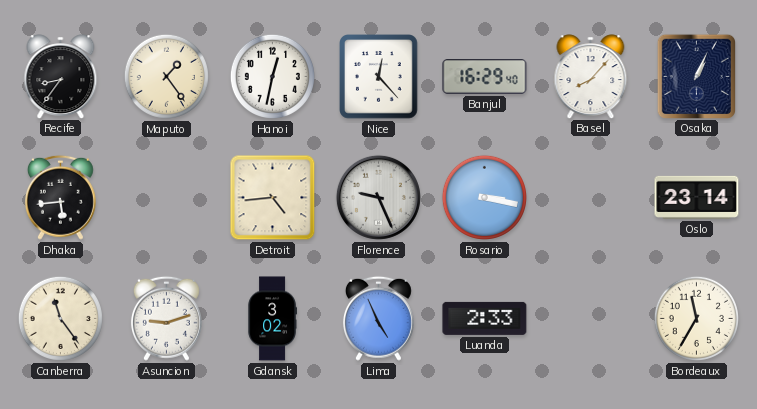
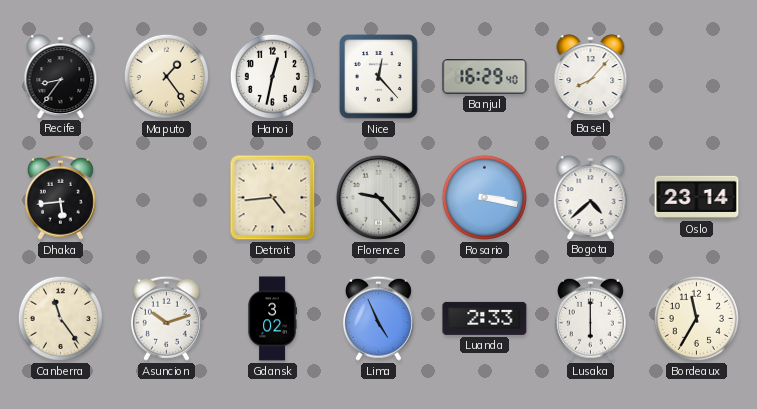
Osaka: 1:04 -> none (696, 76)
Florence: 9:26 -> 9:23 (378, 197)
Bogota: none -> 4:38 (591, 197)
Asuncion: 9:12 -> 10:12 (166, 318)
Lusaka: none -> 6:00 (590, 318)
